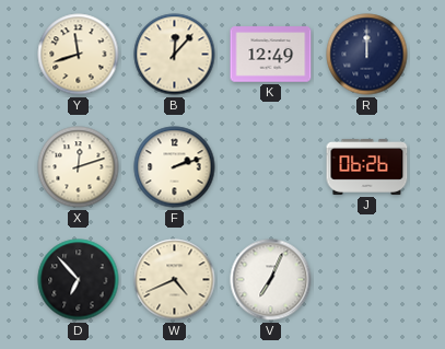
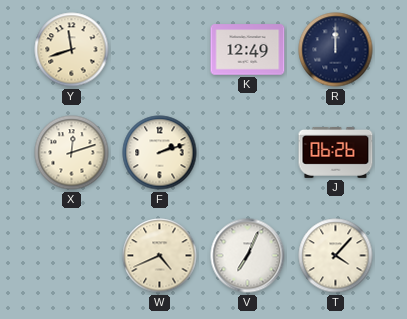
B: 12:07 -> none (175, 55)
D: 6:53 -> none (79, 280)
T: none -> 4:07 (336, 256)
